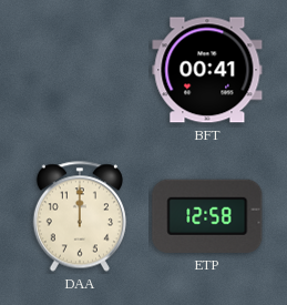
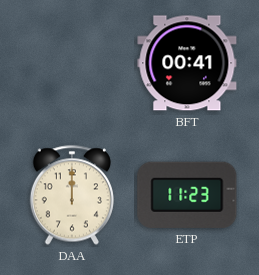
ETP: 12:58 -> 11:23 (187, 195)
